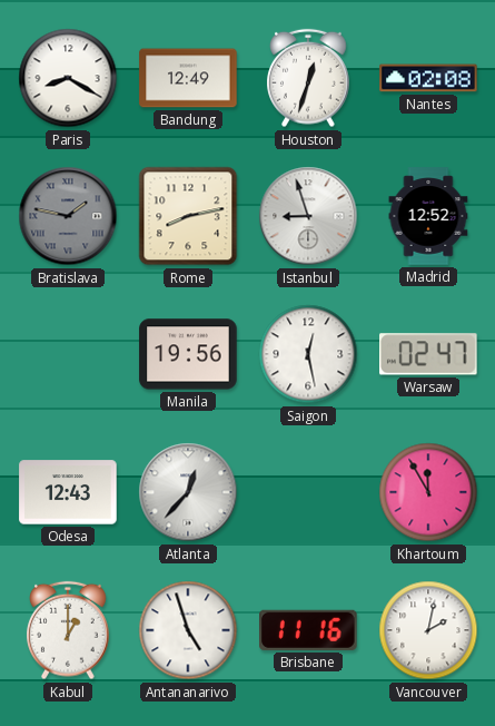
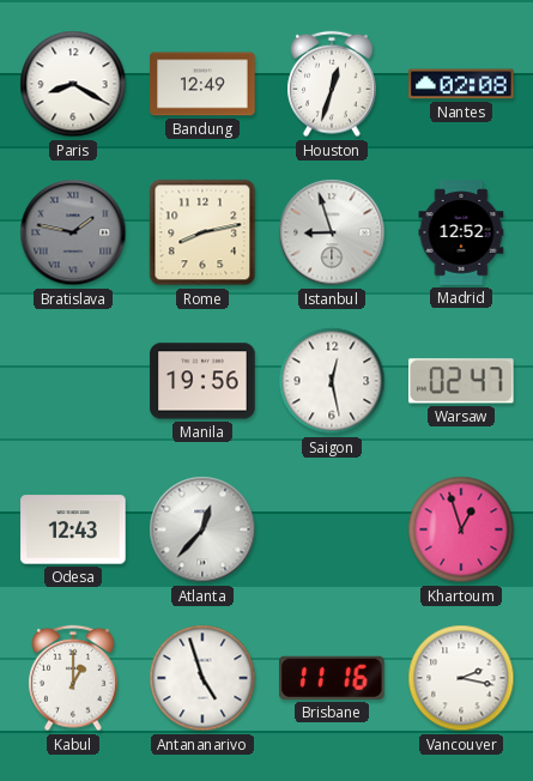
Khartoum: 11:55 -> 12:57 (461, 529)
Vancouver: 2:02 -> 2:17 (461, 678)
